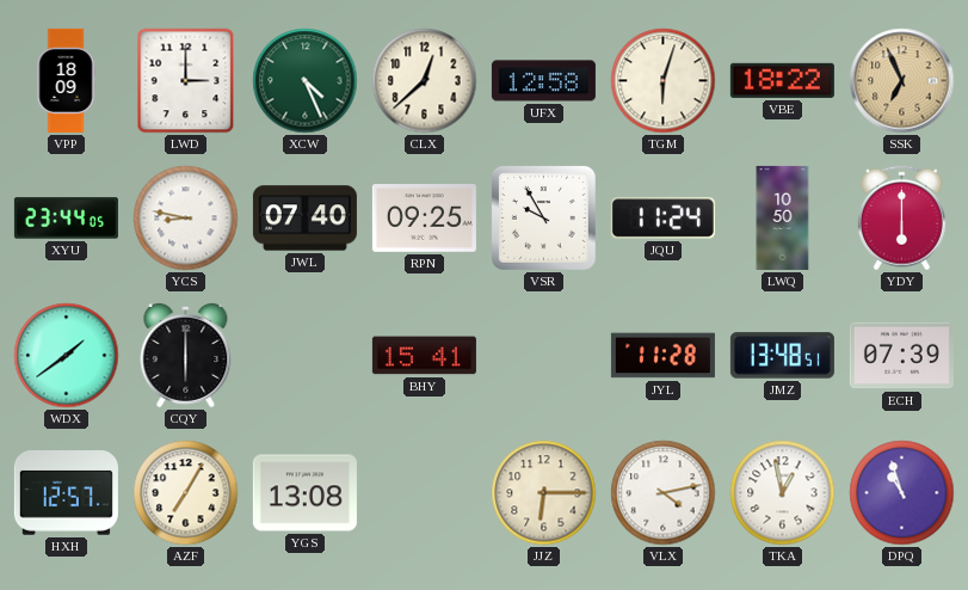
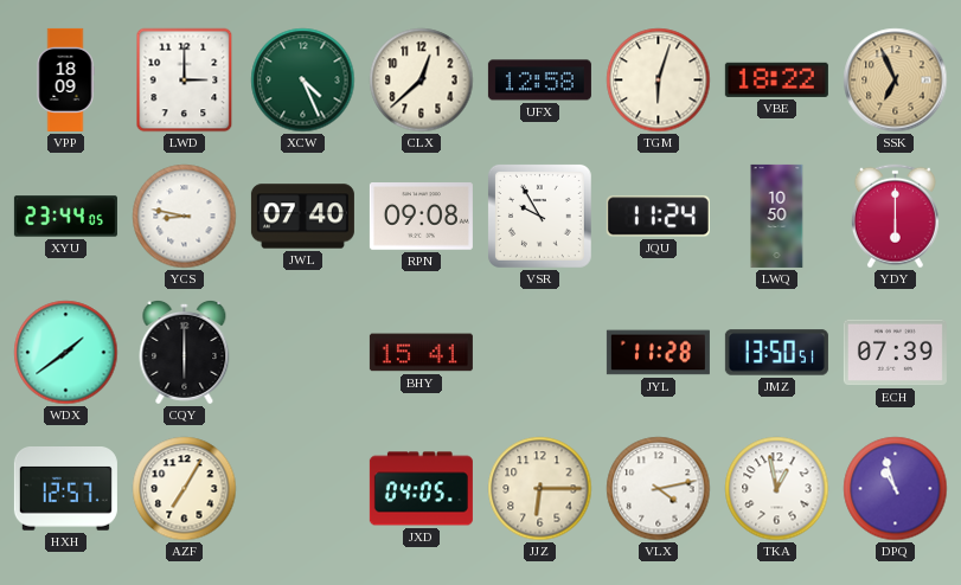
RPN: 09:25 -> 09:08 (421, 217)
JMZ: 13:48 -> 13:50 (776, 353)
YGS: 13:08 -> none (304, 493)
JXD: none -> 04:05 (421, 489)
